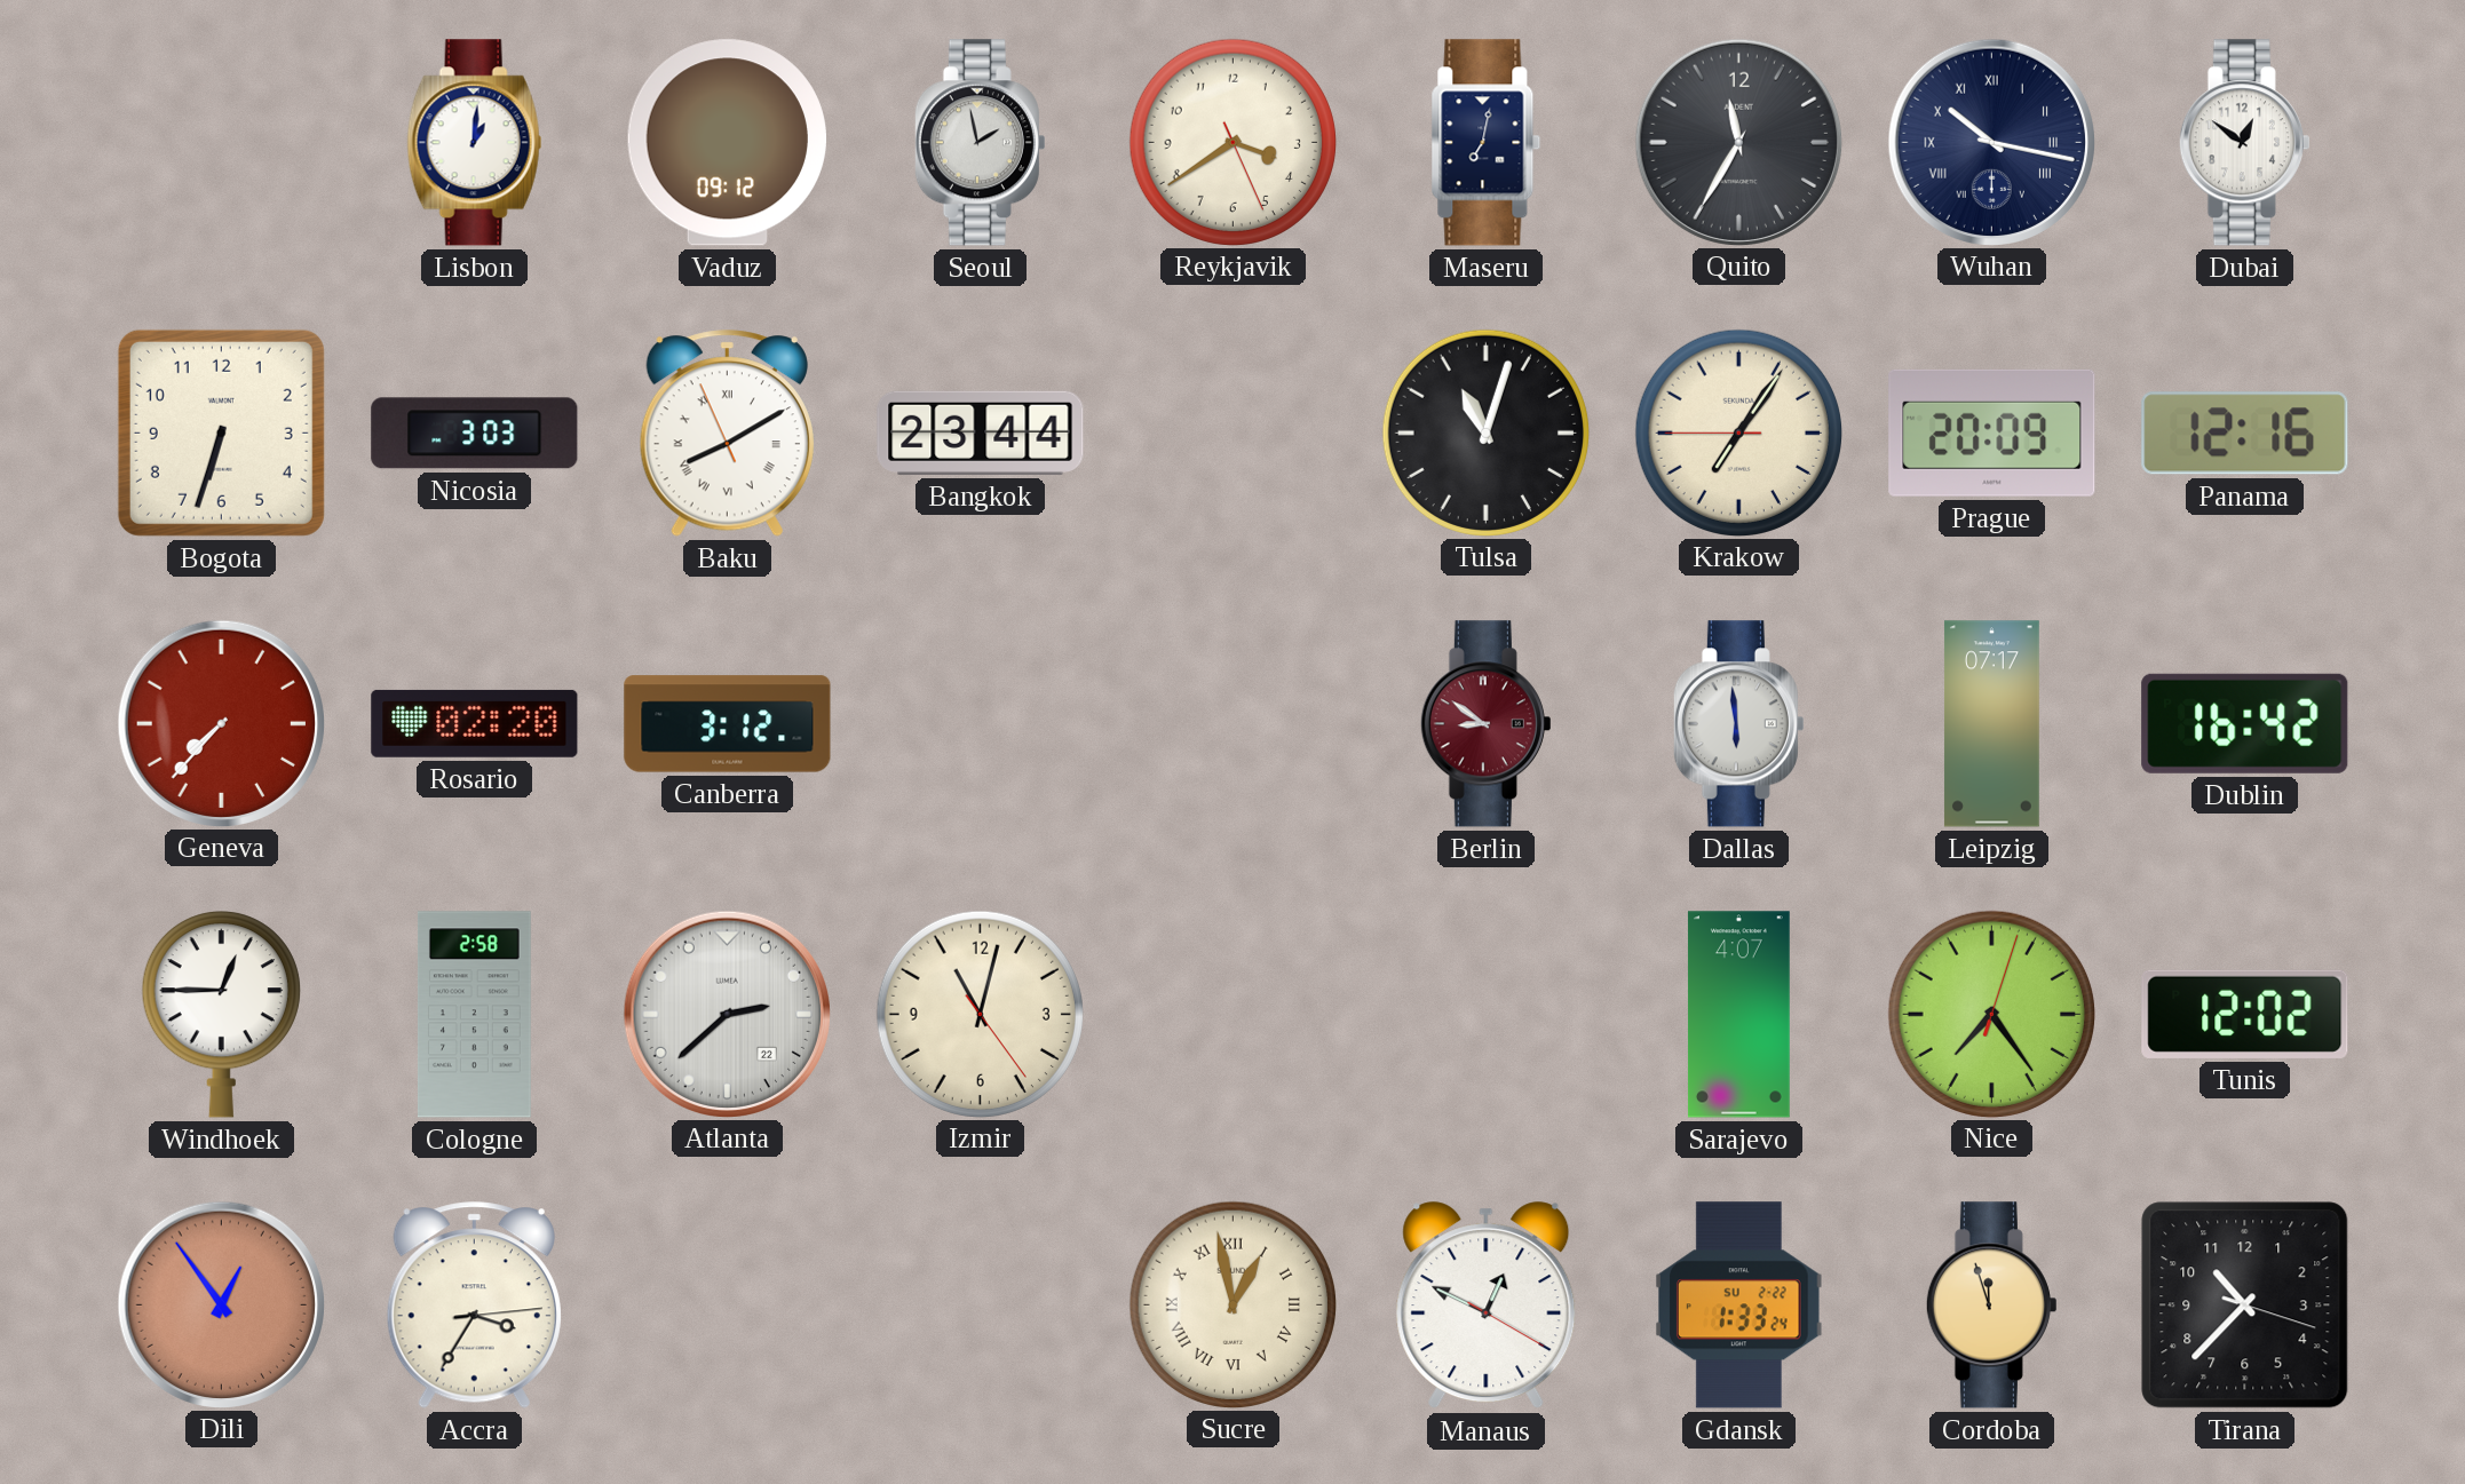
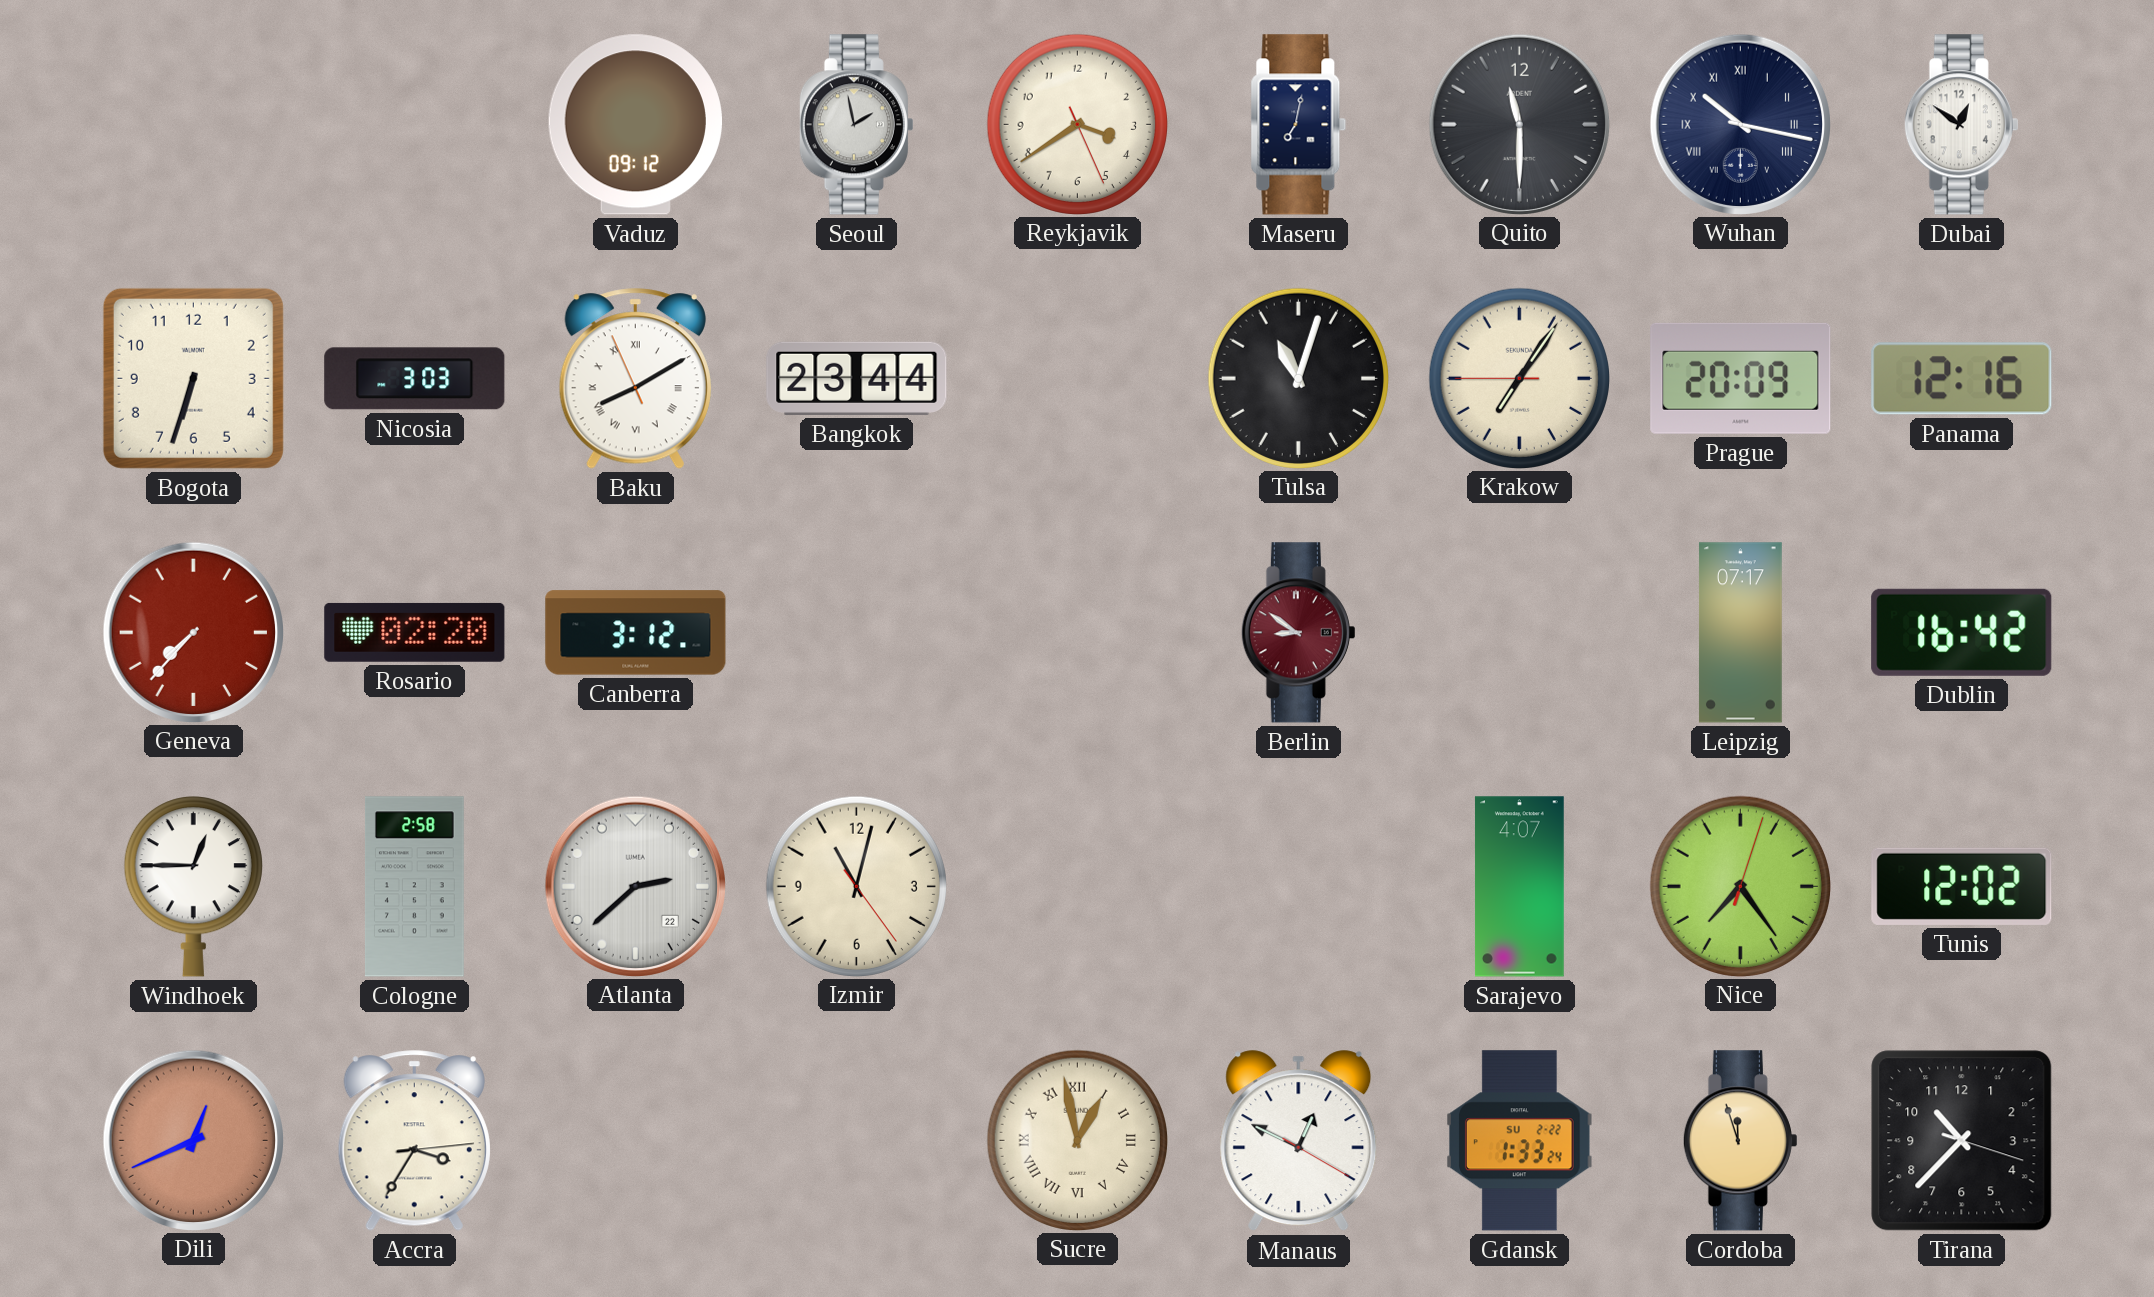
Lisbon: 1:01 -> none (475, 143)
Quito: 11:35 -> 11:30 (1519, 124)
Dallas: 5:59 -> none (1738, 724)
Dili: 12:54 -> 12:41 (193, 1140)
